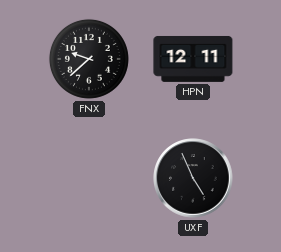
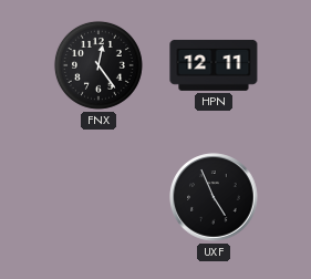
FNX: 9:38 -> 12:24 (99, 65)
